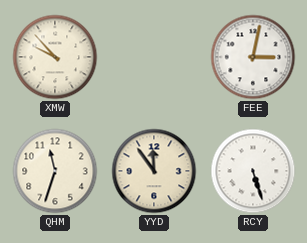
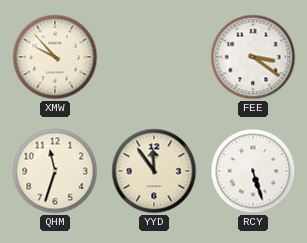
FEE: 3:02 -> 3:21 (253, 57)
